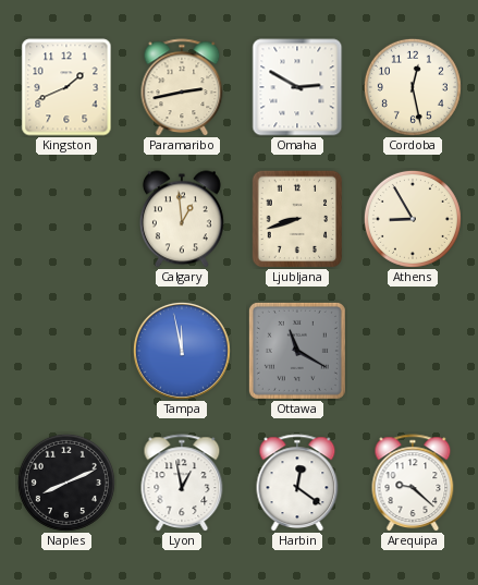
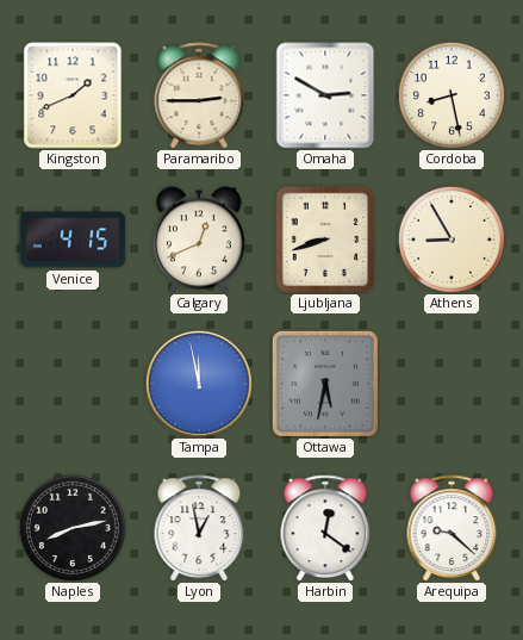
Paramaribo: 2:43 -> 2:45 (199, 95)
Cordoba: 12:28 -> 8:28 (452, 95)
Venice: none -> 4:15 (73, 240)
Calgary: 12:59 -> 12:41 (199, 240)
Ottawa: 11:20 -> 5:32 (325, 384)
Naples: 8:11 -> 8:13 (73, 528)
